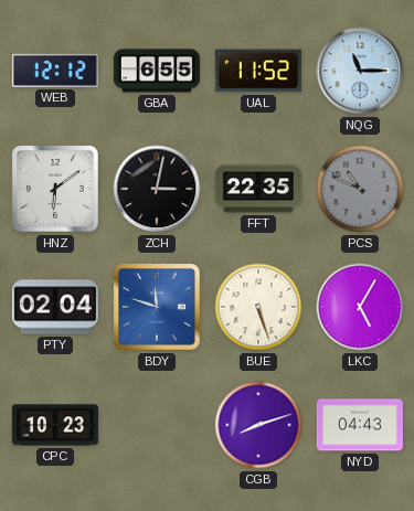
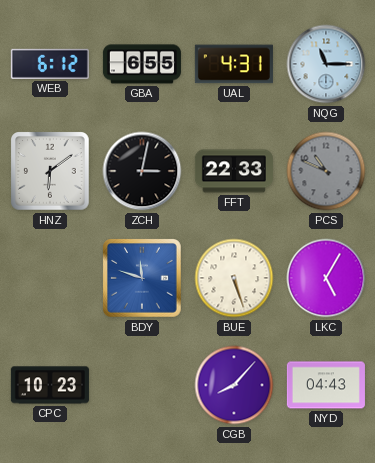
WEB: 12:12 -> 6:12 (50, 64)
UAL: 11:52 -> 4:31 (234, 64)
FFT: 22:35 -> 22:33 (234, 171)
PTY: 02:04 -> none (55, 307)
CGB: 8:12 -> 8:07 (234, 385)
